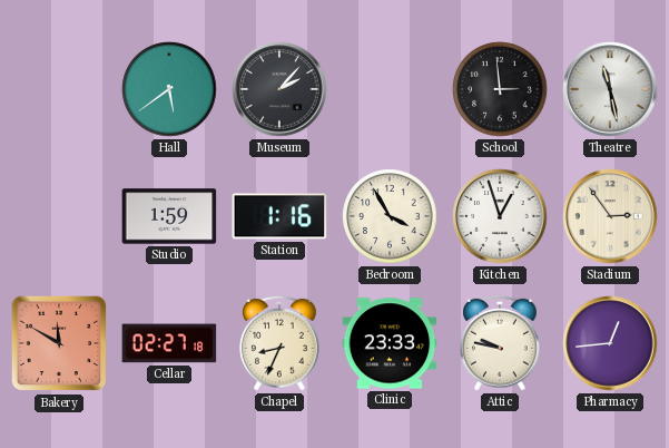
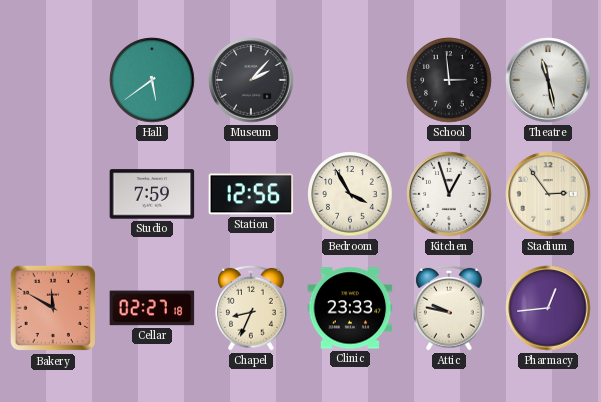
Studio: 1:59 -> 7:59 (152, 194)
Station: 1:16 -> 12:56 (251, 194)
